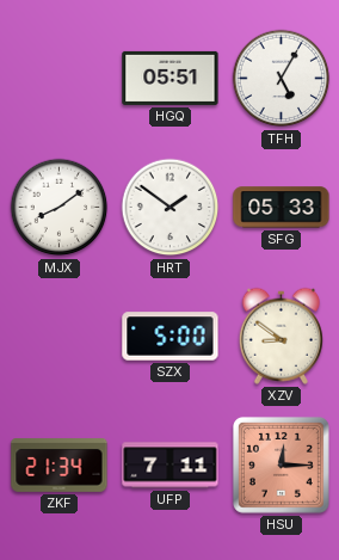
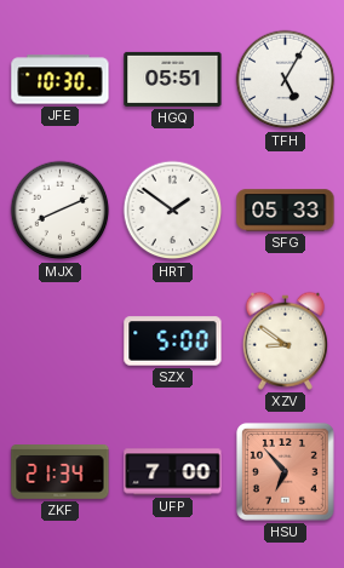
JFE: none -> 10:30 (61, 80)
MJX: 8:09 -> 8:11 (61, 211)
UFP: 7:11 -> 7:00 (173, 472)
HSU: 12:15 -> 6:53 (285, 471)
